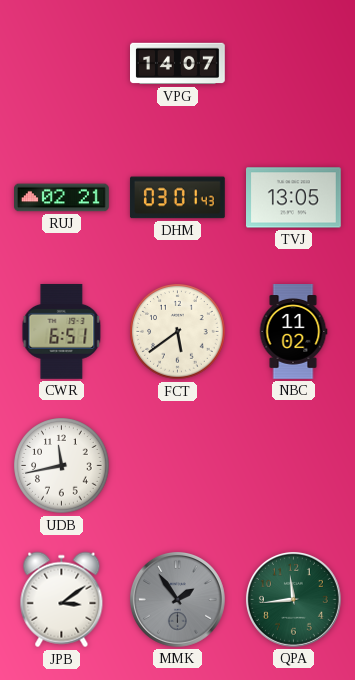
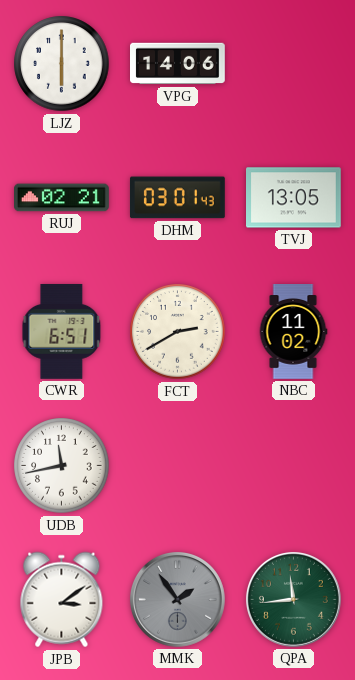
LJZ: none -> 6:00 (62, 64)
VPG: 14:07 -> 14:06 (178, 64)
FCT: 5:39 -> 2:40 (178, 332)
